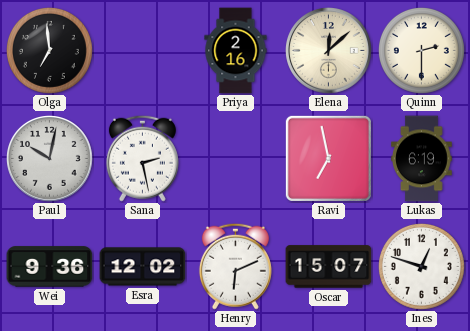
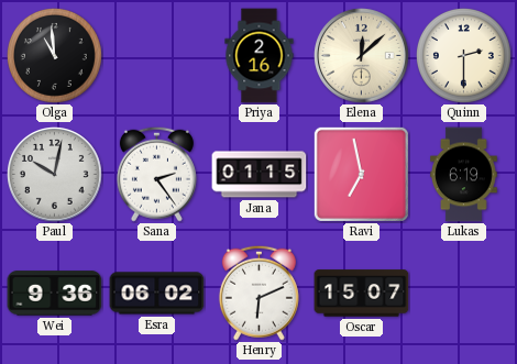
Olga: 6:59 -> 10:59 (54, 55)
Sana: 2:28 -> 2:24 (156, 174)
Jana: none -> 01:15 (260, 175)
Esra: 12:02 -> 06:02 (157, 294)
Ines: 12:48 -> none (421, 266)
